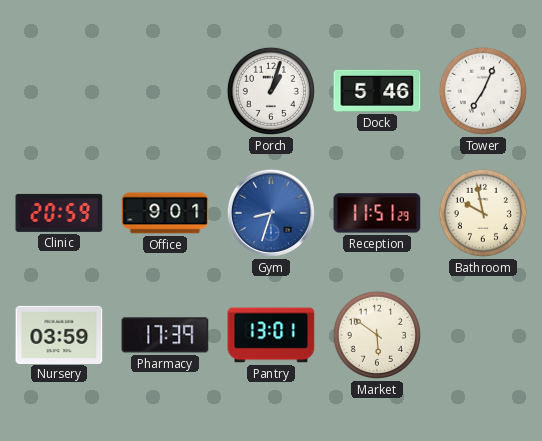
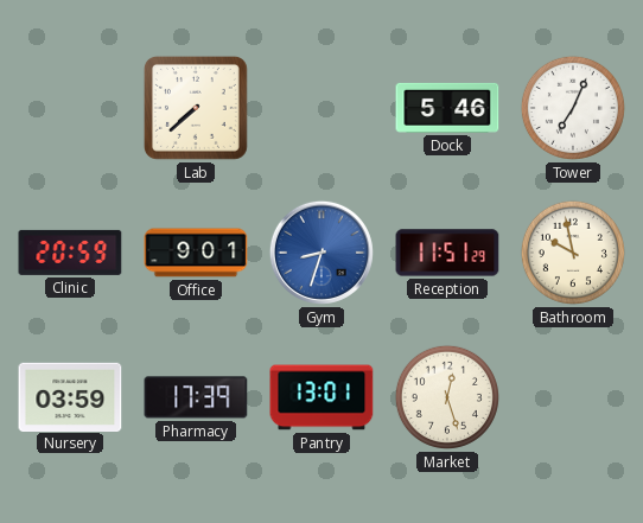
Lab: none -> 7:38 (196, 108)
Porch: 1:03 -> none (271, 91)
Market: 5:51 -> 12:27 (447, 397)
